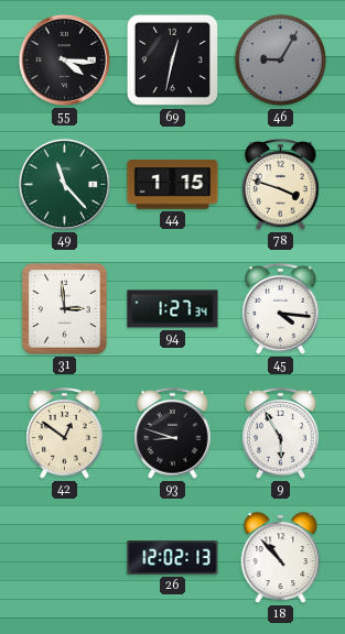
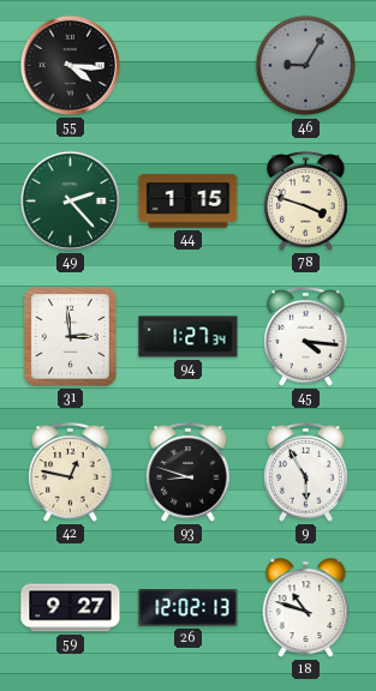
69: 12:32 -> none (173, 61)
49: 11:23 -> 2:23 (70, 200)
42: 12:51 -> 12:47 (71, 473)
59: none -> 9:27 (71, 608)
18: 10:53 -> 10:48 (306, 608)
